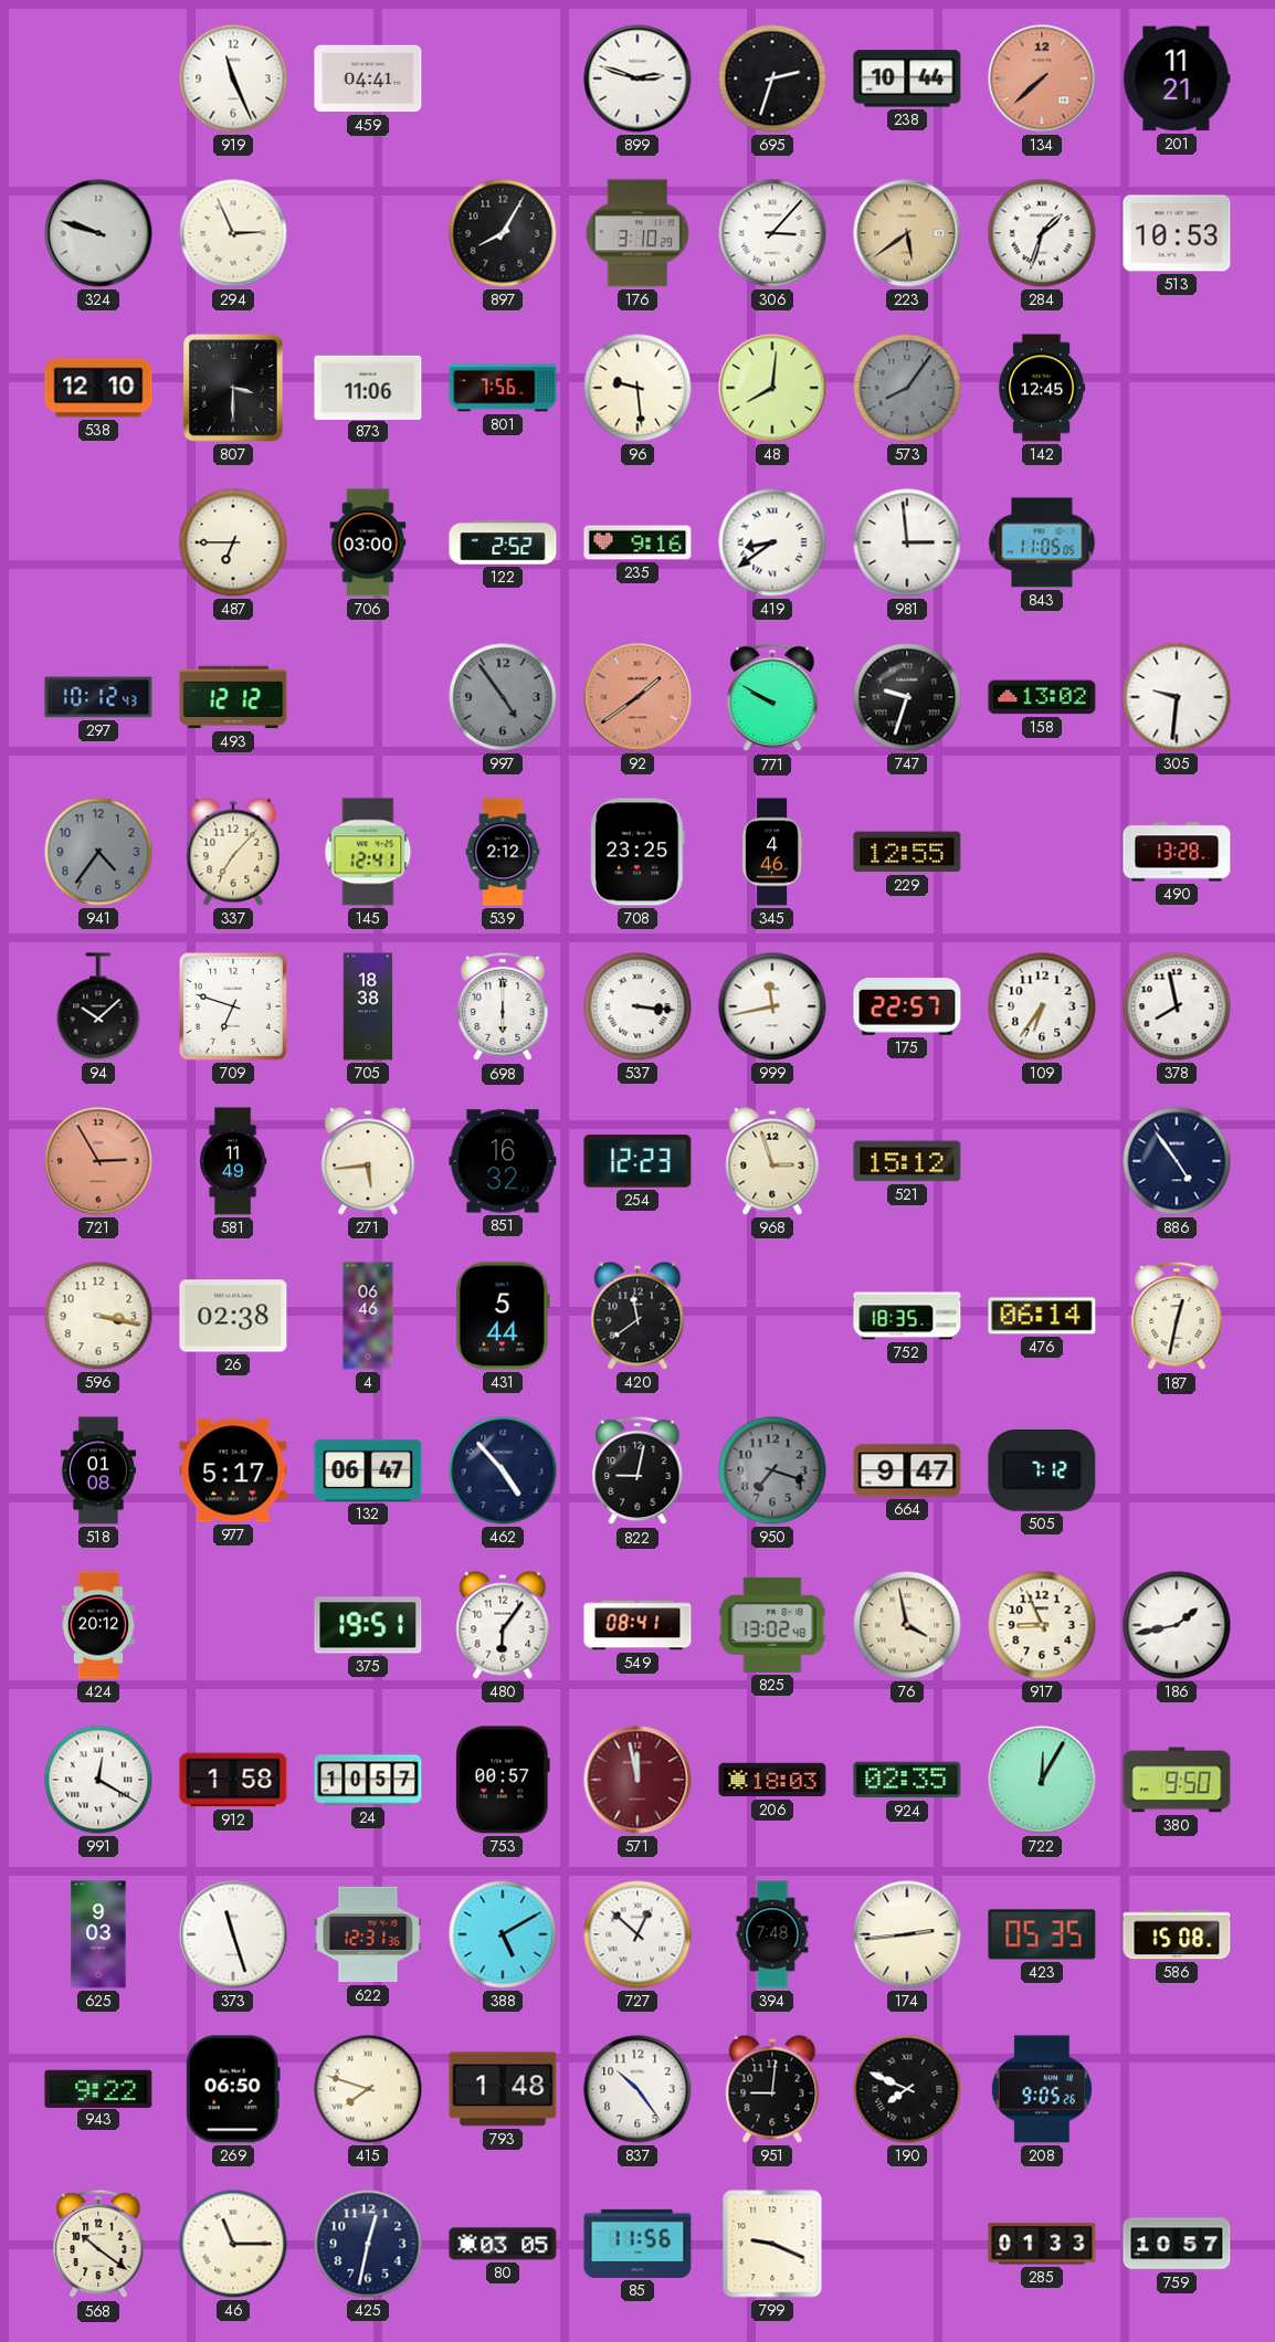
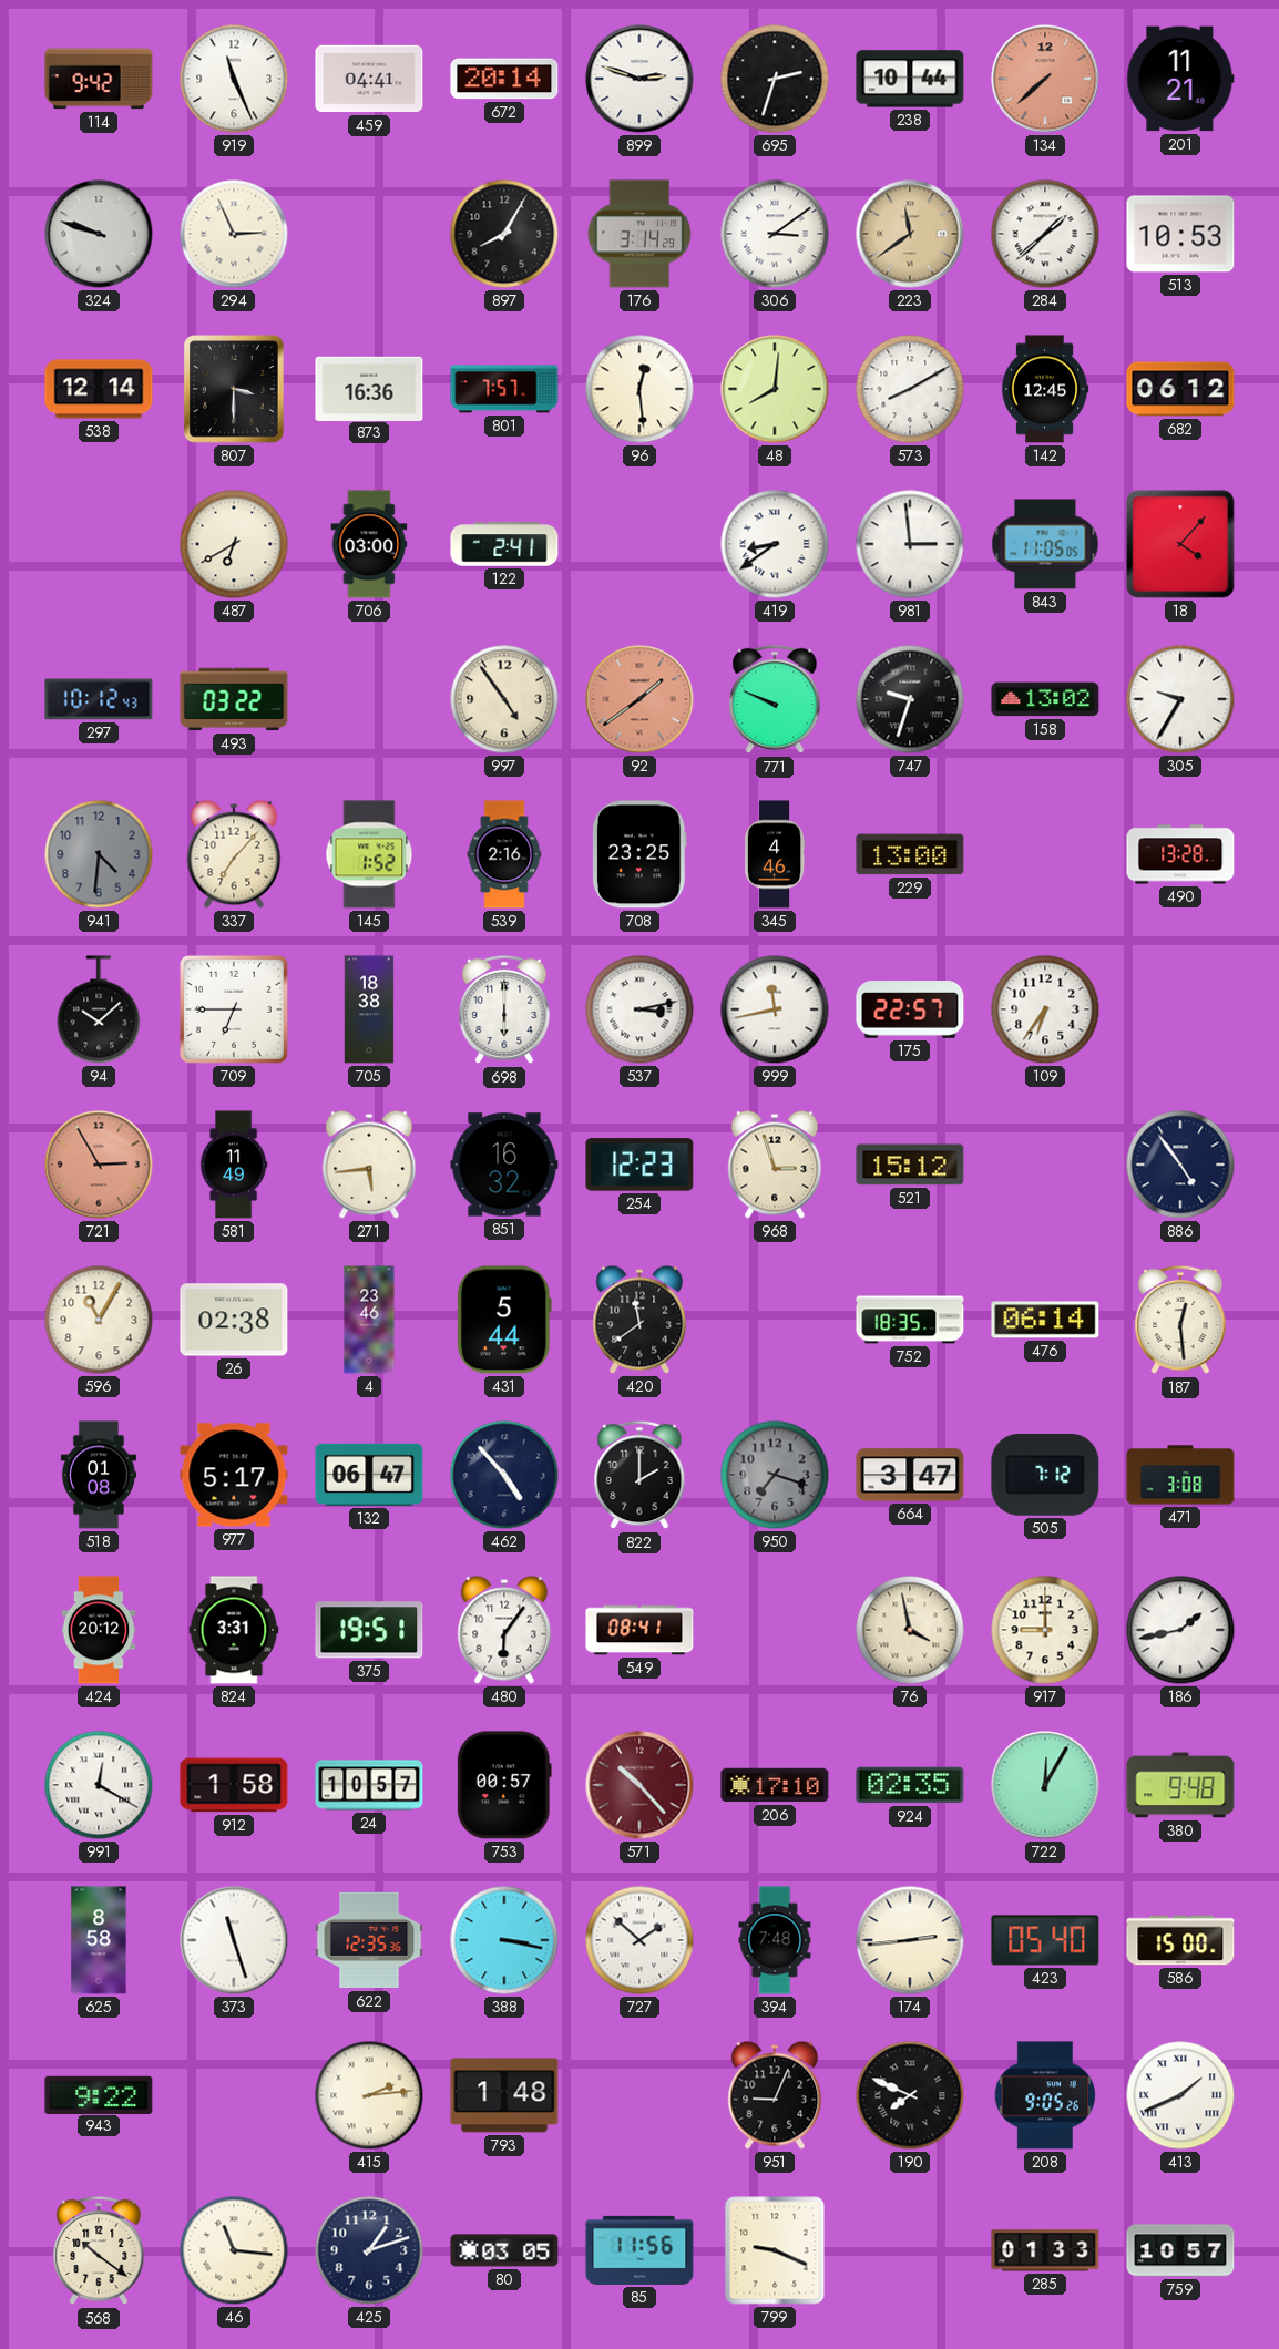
114: none -> 9:42 (99, 79)
672: none -> 20:14 (504, 79)
176: 3:10 -> 3:14 (639, 234)
306: 3:07 -> 3:09 (775, 234)
223: 5:39 -> 11:39 (910, 234)
284: 1:33 -> 1:38 (1045, 234)
538: 12:10 -> 12:14 (99, 389)
873: 11:06 -> 16:36 (369, 388)
801: 7:56 -> 7:57 (504, 389)
96: 9:29 -> 12:29 (639, 389)
573: 8:06 -> 8:10 (910, 389)
573 dial: grey -> white (910, 389)
682: none -> 06:12 (1180, 389)
487: 6:45 -> 6:40 (234, 544)
122: 2:52 -> 2:41 (504, 544)
235: 9:16 -> none (637, 542)
18: none -> 4:07 (1180, 544)
493: 12:12 -> 03:22 (234, 699)
997 dial: grey -> cream (504, 699)
771: 9:50 -> 9:49 (775, 699)
305: 9:31 -> 9:35 (1180, 699)
941: 4:36 -> 4:31 (99, 854)
145: 12:41 -> 1:52 (369, 854)
539: 2:12 -> 2:16 (504, 854)
229: 12:55 -> 13:00 (910, 854)
709: 6:48 -> 6:45 (234, 1009)
537: 3:16 -> 3:13 (639, 1009)
378: 7:58 -> none (1177, 1006)
596: 3:17 -> 11:05 (99, 1320)
4: 06:46 -> 23:46 (369, 1320)
187: 12:32 -> 12:29 (1180, 1320)
822: 9:02 -> 2:00 (639, 1475)
664: 9:47 -> 3:47 (910, 1475)
471: none -> 3:08 (1180, 1475)
824: none -> 3:31 (234, 1630)
825: 13:02 -> none (772, 1625)
917: 8:56 -> 9:00 (1045, 1630)
571: 11:58 -> 10:23 (639, 1785)
206: 18:03 -> 17:10 (775, 1785)
380: 9:50 -> 9:48 (1180, 1785)
625: 9:03 -> 8:58 (99, 1940)
622: 12:31 -> 12:35 (369, 1940)
388: 5:10 -> 3:17 (504, 1940)
727: 12:52 -> 1:52 (639, 1940)
423: 05:35 -> 05:40 (1045, 1940)
586: 15:08 -> 15:00 (1180, 1940)
269: 06:50 -> none (233, 2089)
415: 7:48 -> 2:14 (369, 2095)
837: 10:24 -> none (637, 2089)
951: 9:01 -> 9:04 (775, 2095)
413: none -> 1:41 (1180, 2095)
46: 11:15 -> 11:16 (234, 2250)
425: 12:32 -> 1:12 (369, 2250)
